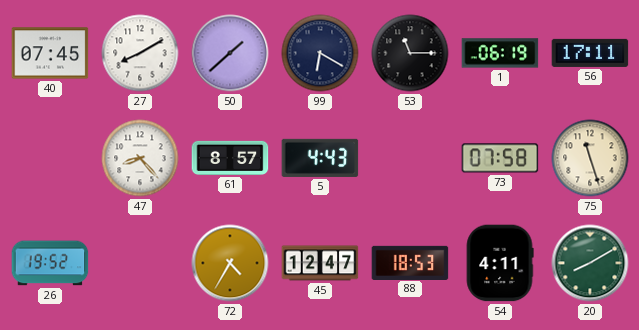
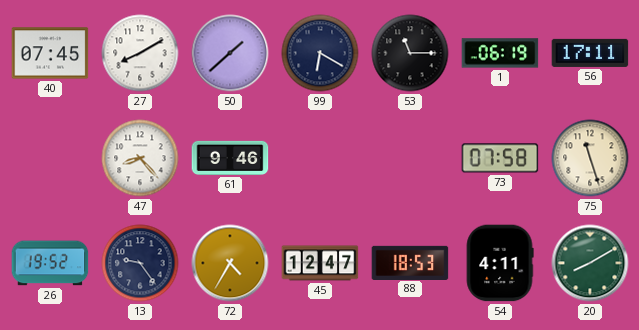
61: 8:57 -> 9:46 (230, 158)
5: 4:43 -> none (320, 158)
13: none -> 9:24 (140, 263)
